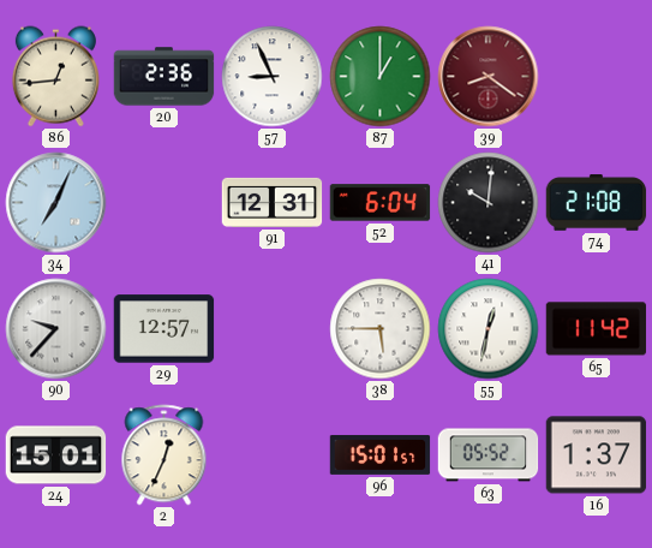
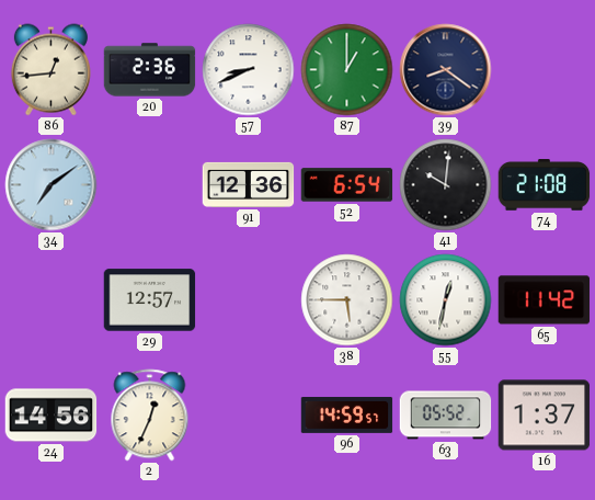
57: 8:56 -> 8:41 (249, 70)
39 dial: burgundy -> navy (446, 70)
34: 7:04 -> 7:09 (52, 185)
91: 12:31 -> 12:36 (249, 184)
52: 6:04 -> 6:54 (347, 185)
90: 9:37 -> none (56, 329)
24: 15:01 -> 14:56 (52, 416)
96: 15:01 -> 14:59 (347, 414)
